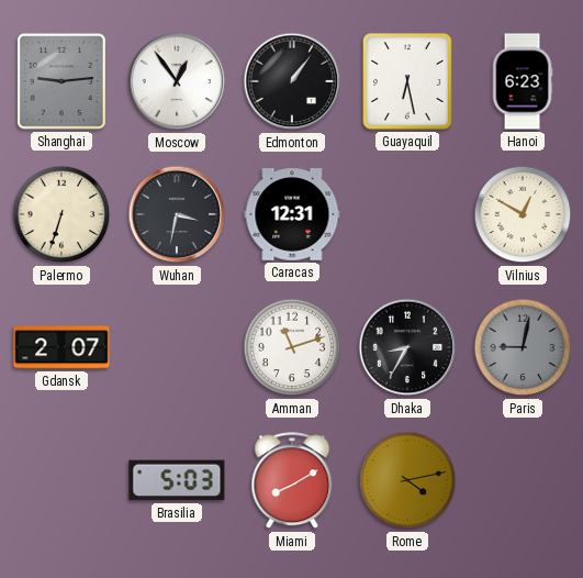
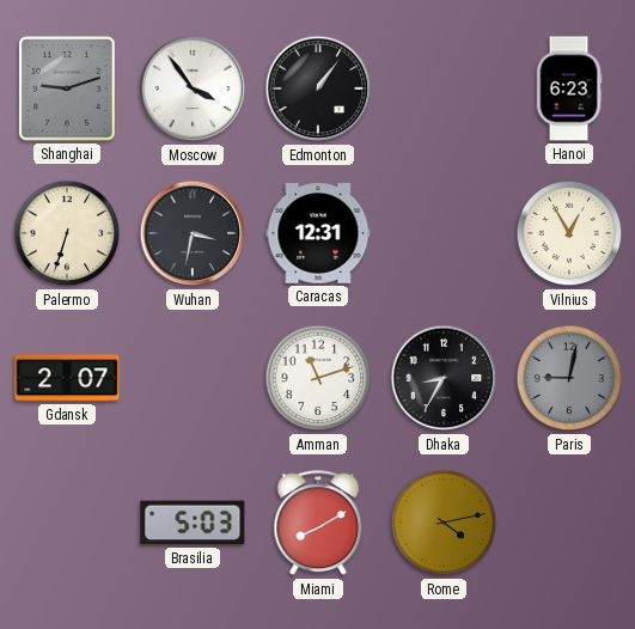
Shanghai: 9:14 -> 9:12 (67, 88)
Moscow: 12:54 -> 3:54 (193, 88)
Guayaquil: 6:28 -> none (407, 81)
Vilnius: 12:50 -> 12:55 (569, 233)
